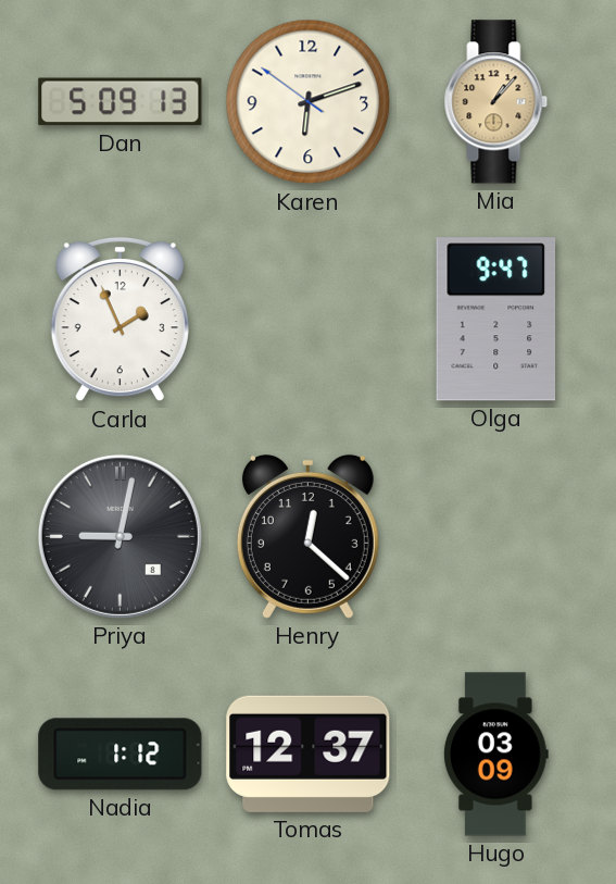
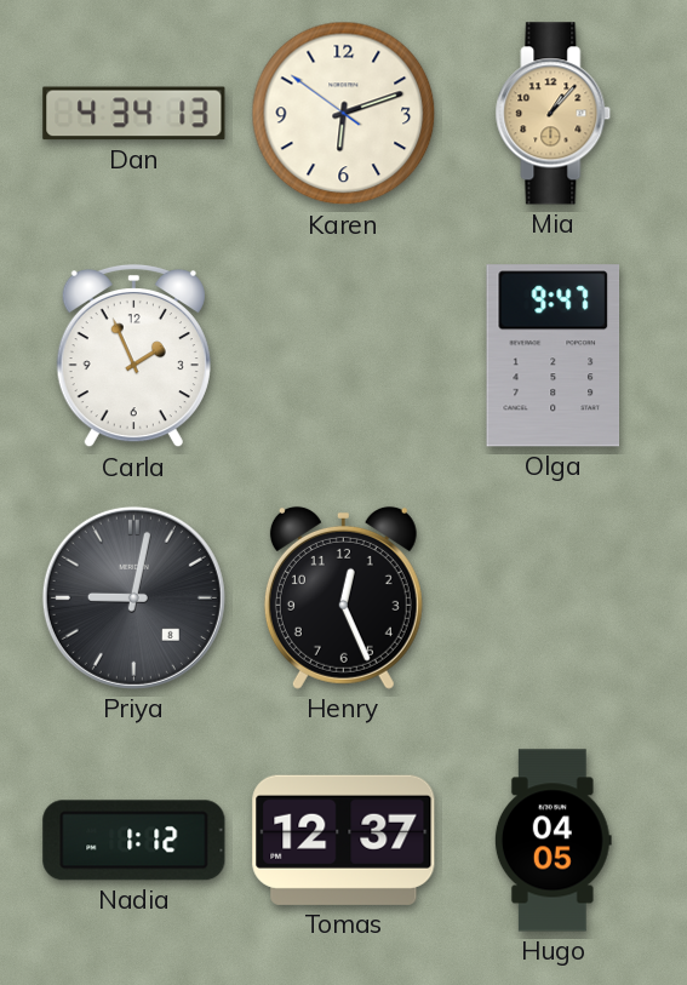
Dan: 5:09 -> 4:34 (134, 114)
Henry: 12:22 -> 12:26 (343, 597)
Hugo: 03:09 -> 04:05 (553, 841)
